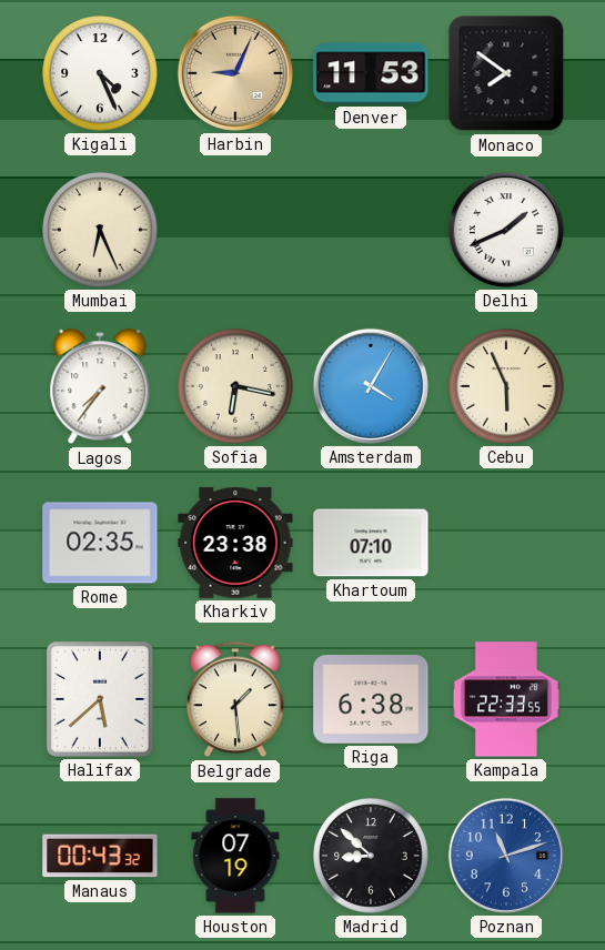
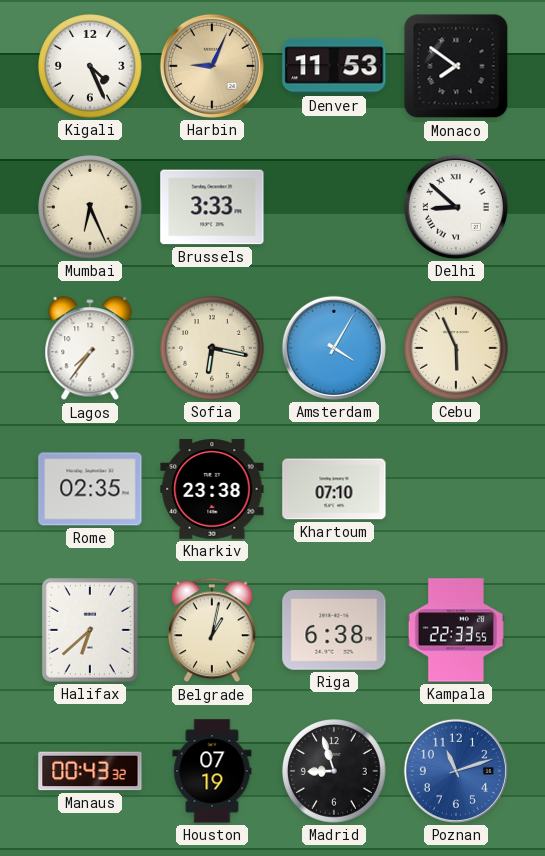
Brussels: none -> 3:33 (212, 207)
Delhi: 1:41 -> 8:52 (456, 207)
Halifax: 5:38 -> 6:38 (90, 630)
Belgrade: 1:29 -> 1:02 (213, 630)
Madrid: 8:52 -> 8:57 (335, 772)
